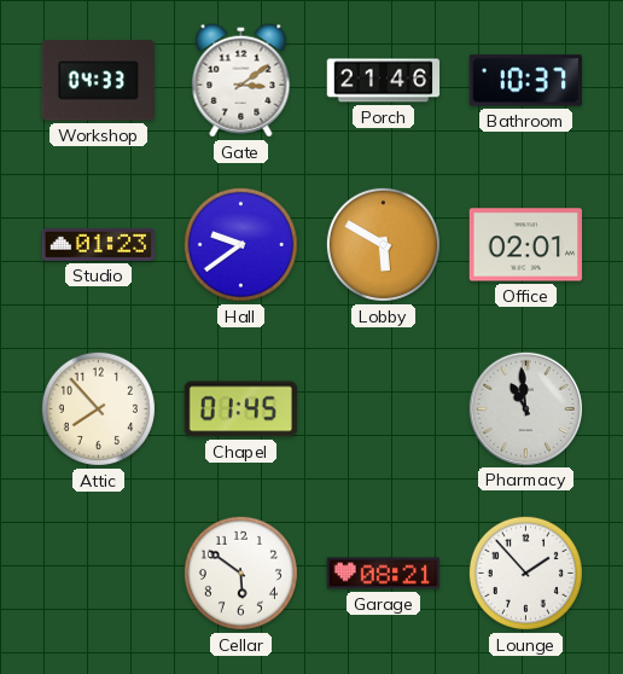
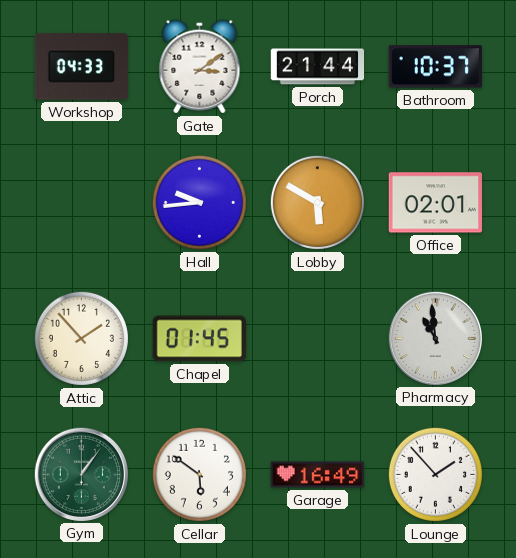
Porch: 21:46 -> 21:44 (318, 67)
Studio: 01:23 -> none (99, 244)
Hall: 9:39 -> 9:44 (199, 202)
Attic: 7:53 -> 1:53 (81, 338)
Gym: none -> 1:06 (81, 474)
Garage: 08:21 -> 16:49 (318, 475)
